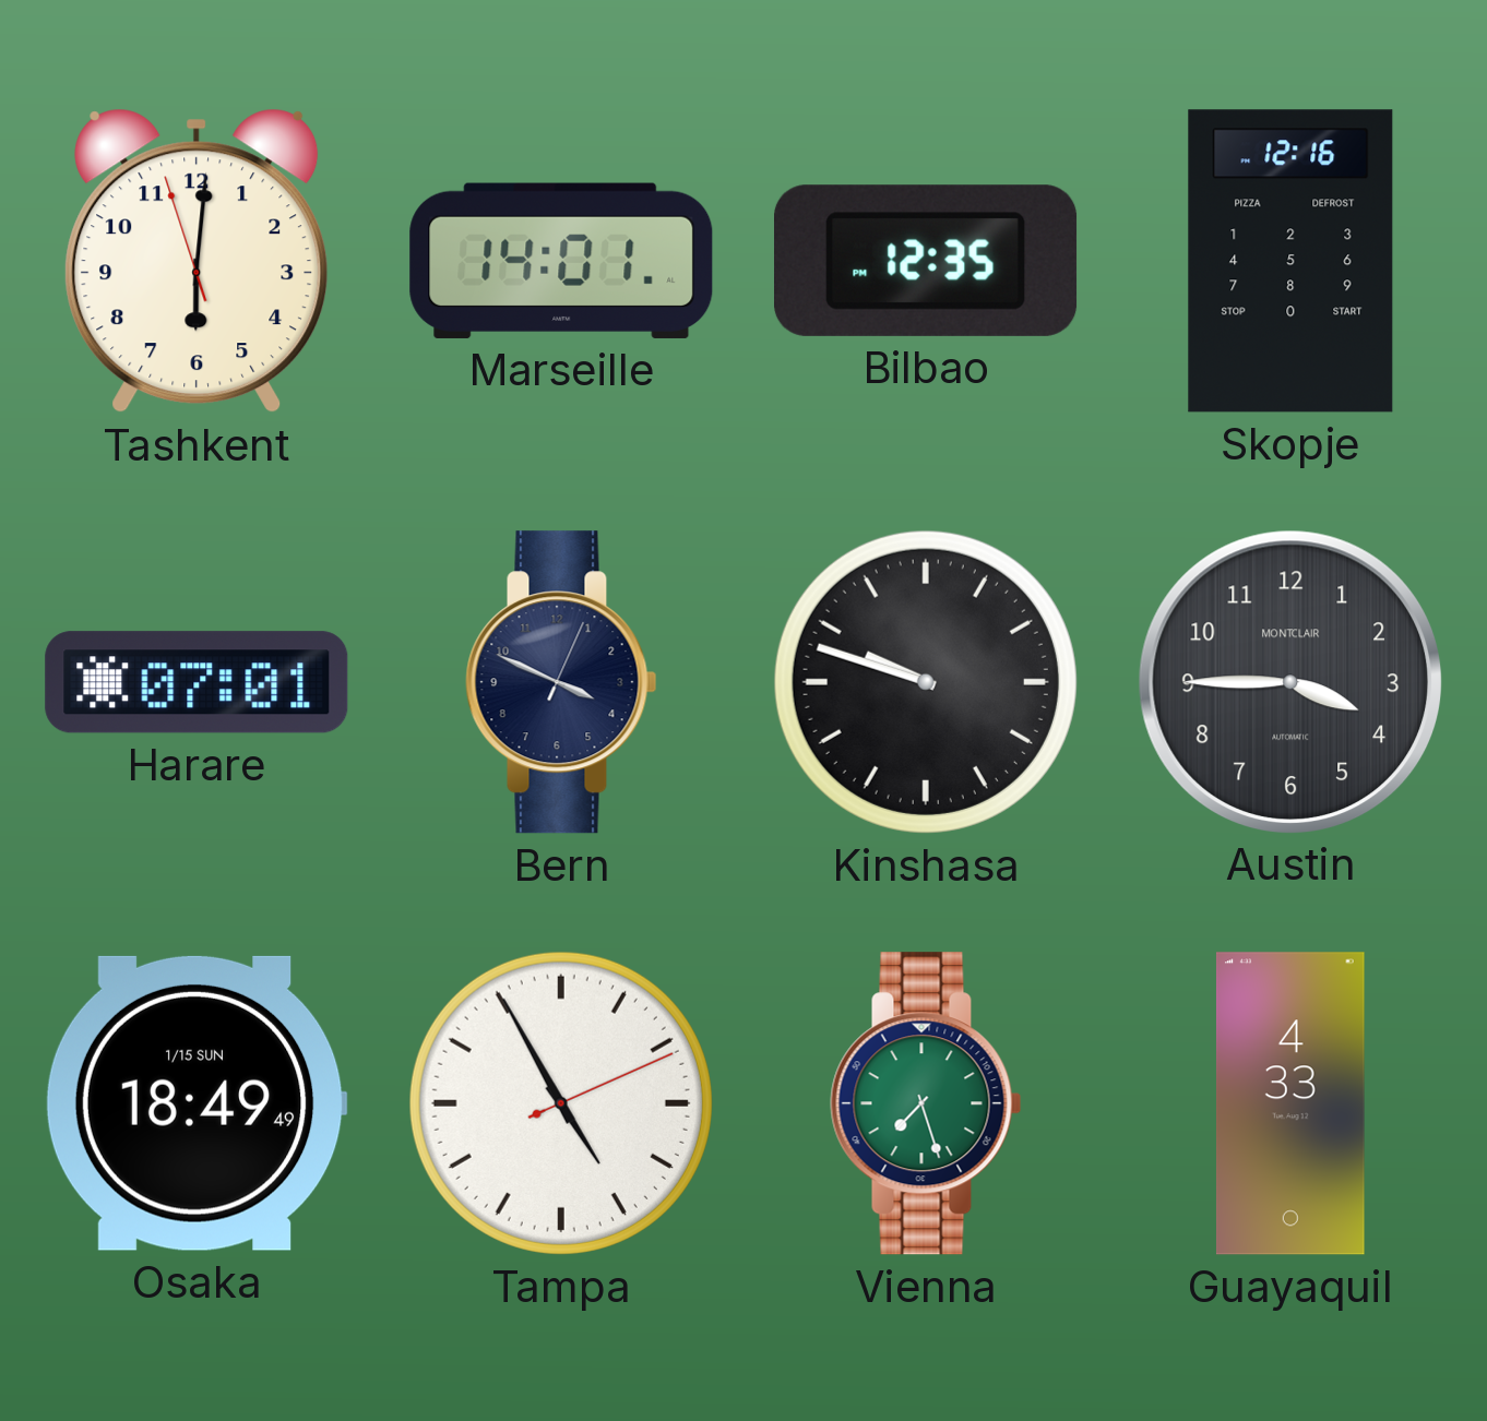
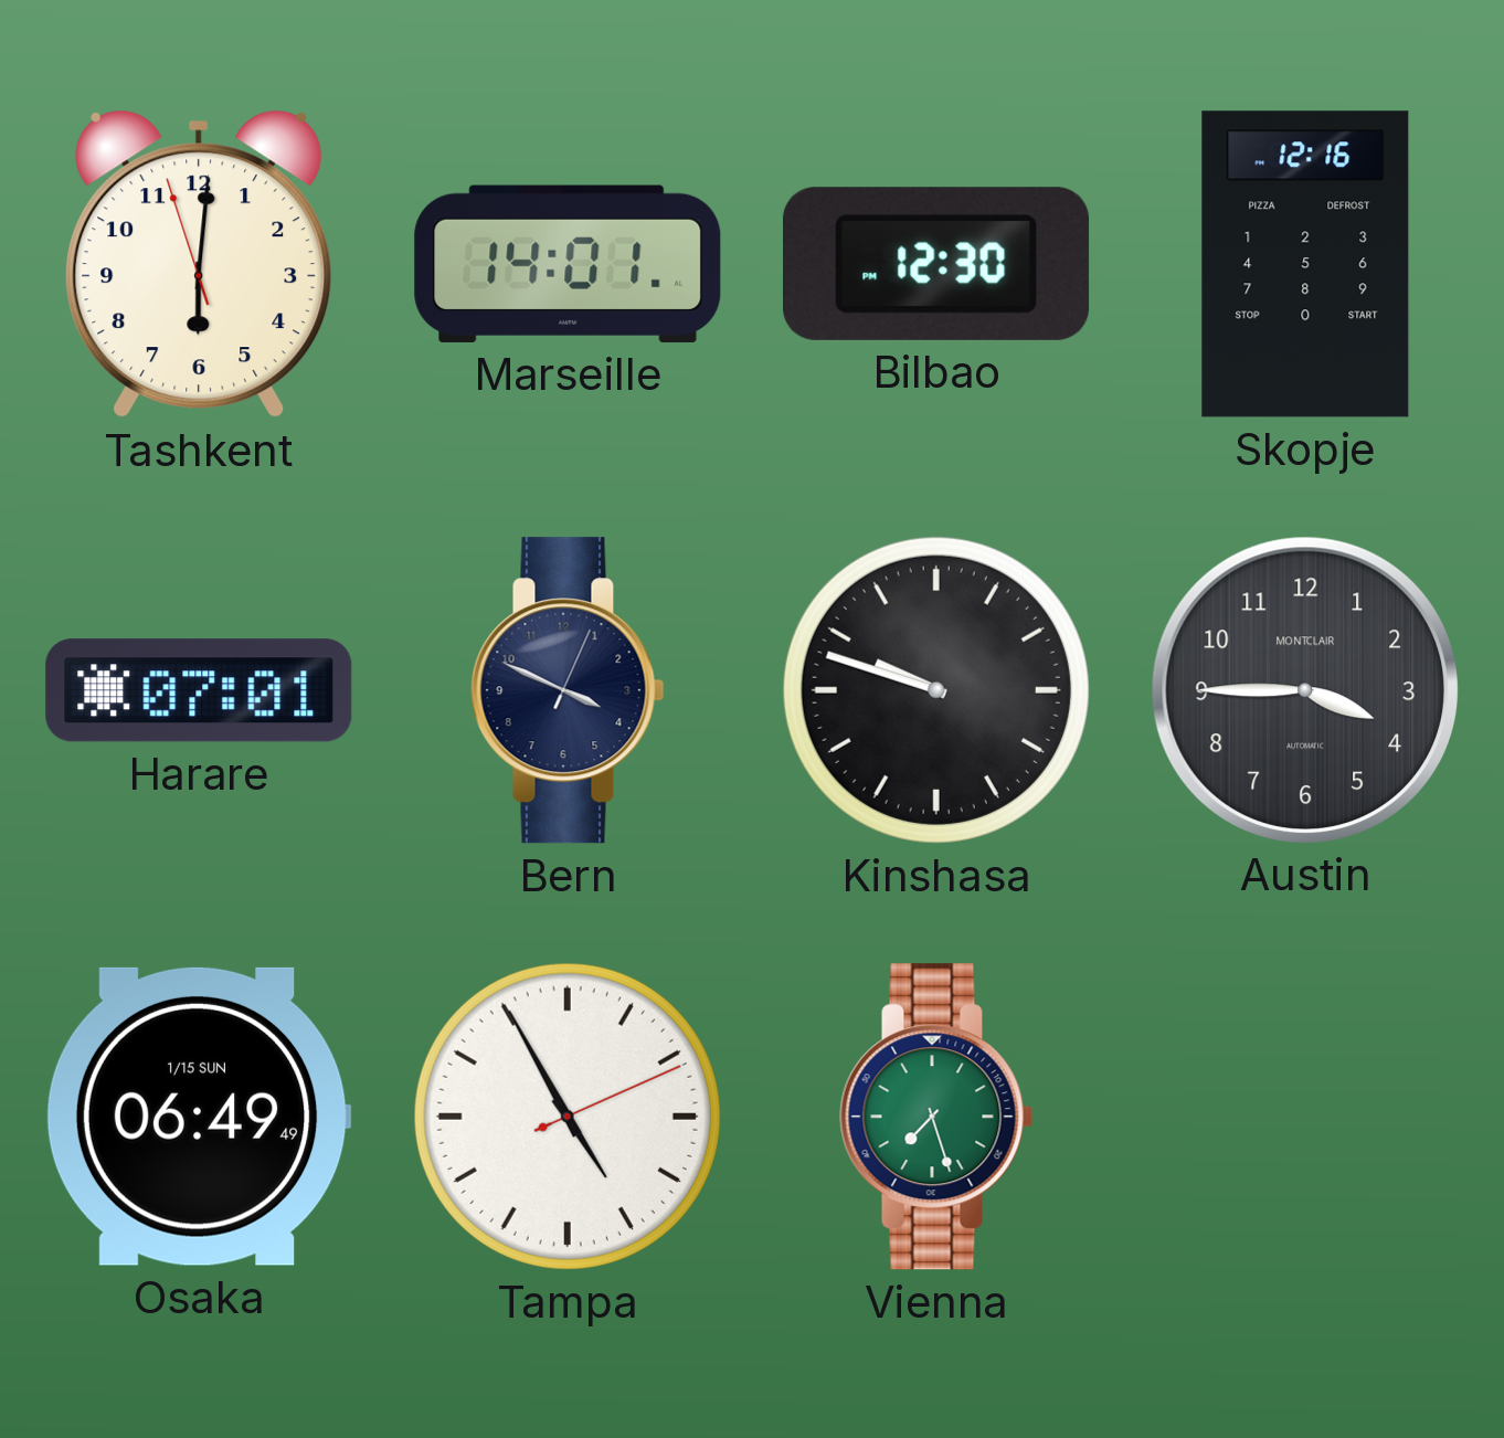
Bilbao: 12:35 -> 12:30 (938, 264)
Osaka: 18:49 -> 06:49 (199, 1117)
Guayaquil: 4:33 -> none (1290, 1103)
